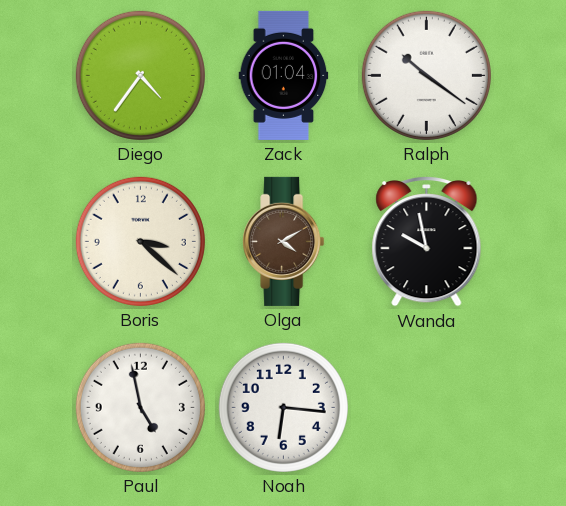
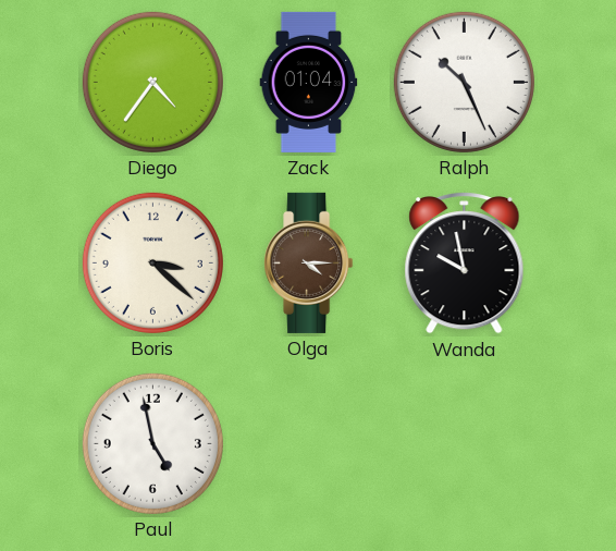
Ralph: 10:21 -> 10:26 (464, 82)
Olga: 4:10 -> 4:15 (309, 262)
Noah: 6:16 -> none (283, 407)
